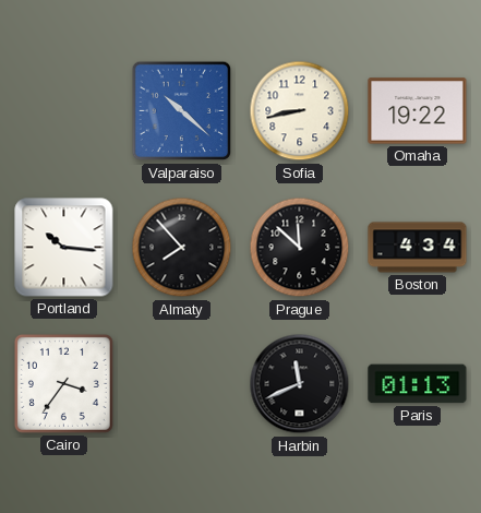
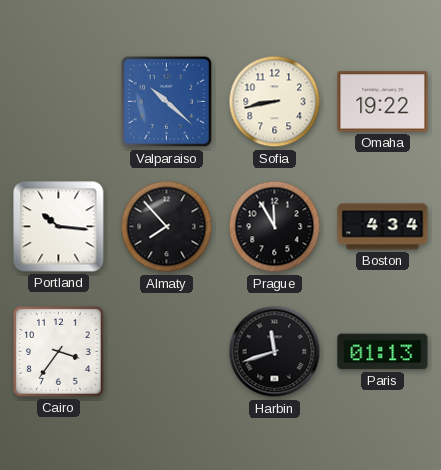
Prague: 11:52 -> 11:55 (275, 227)
Harbin: 11:41 -> 11:42 (275, 352)
